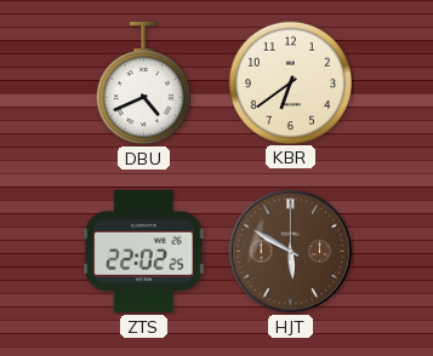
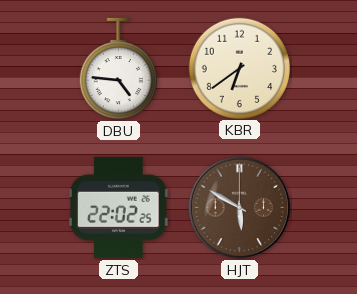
DBU: 4:41 -> 4:46 (118, 69)
